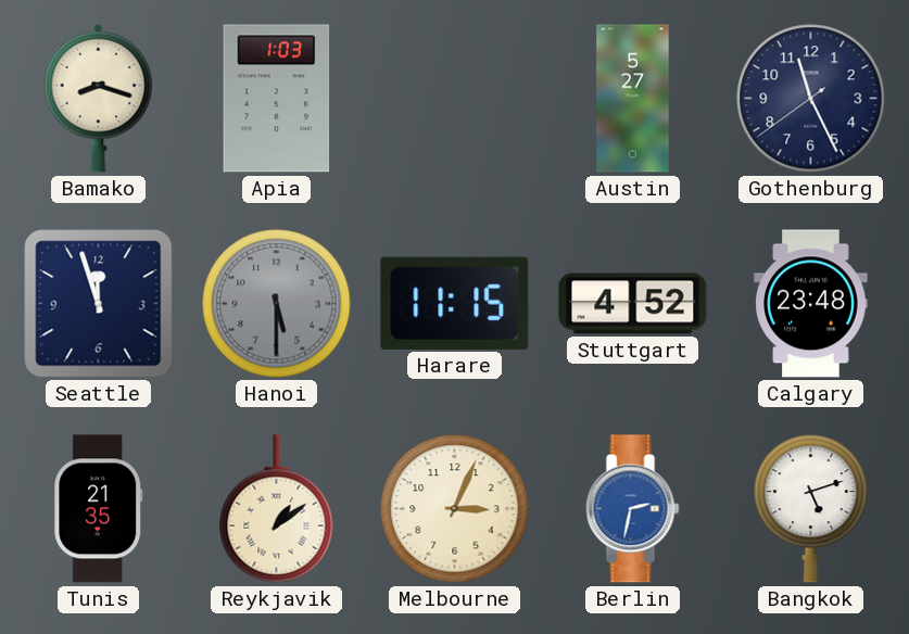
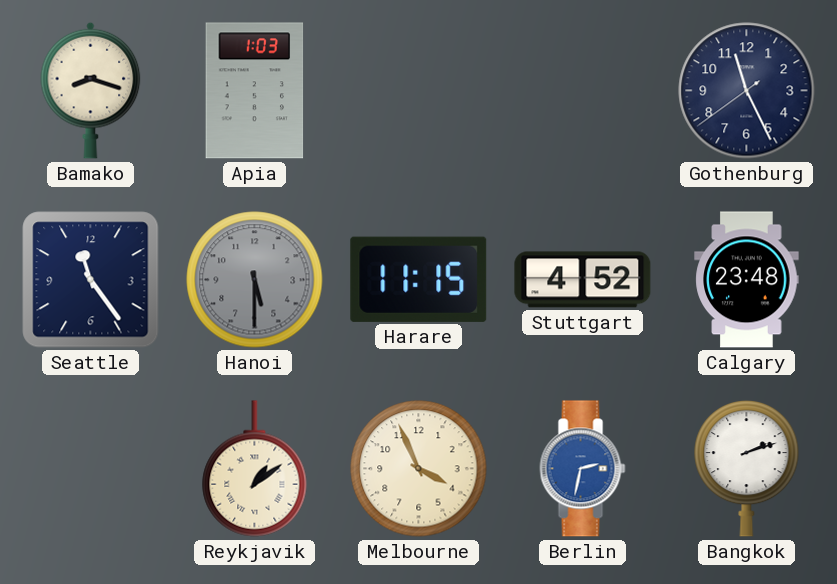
Austin: 5:27 -> none (633, 99)
Seattle: 11:57 -> 11:24 (91, 280)
Tunis: 21:35 -> none (99, 509)
Melbourne: 3:04 -> 3:56 (419, 469)
Bangkok: 5:12 -> 2:12 (747, 468)
